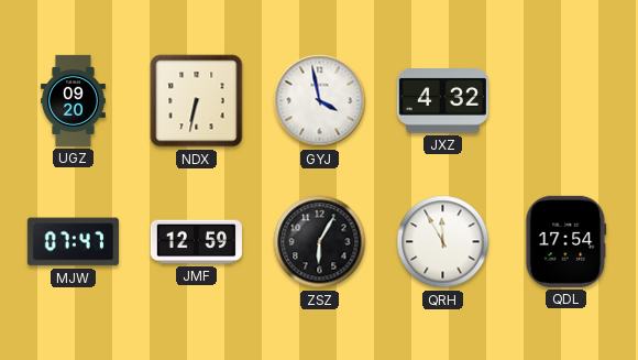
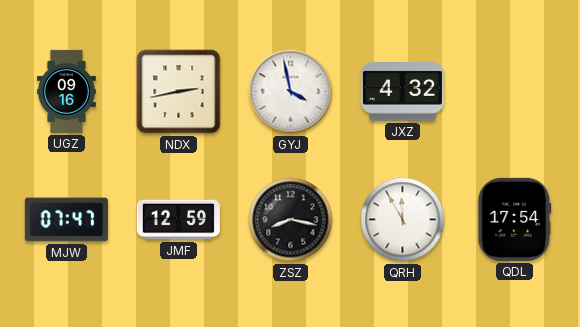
UGZ: 09:20 -> 09:16 (66, 91)
NDX: 6:32 -> 2:43 (179, 92)
ZSZ: 6:05 -> 8:17 (291, 220)
